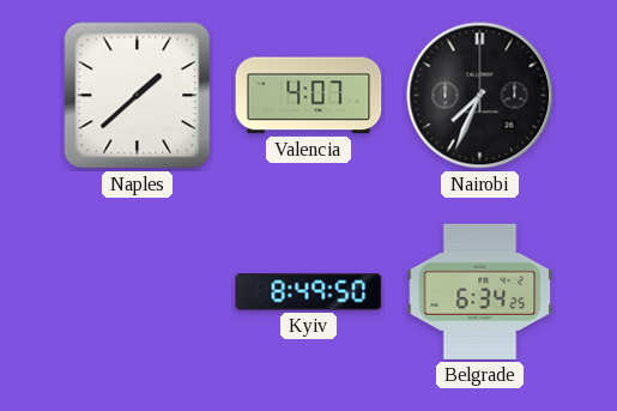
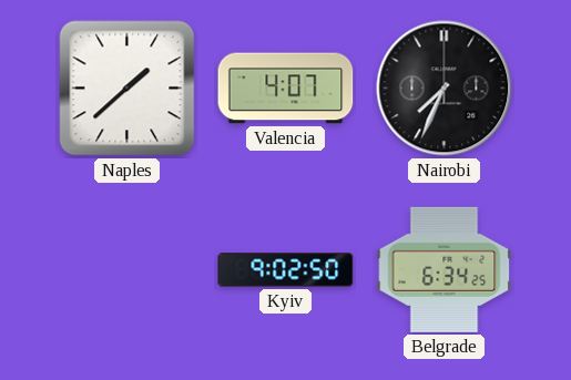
Kyiv: 8:49 -> 9:02 (286, 270)
